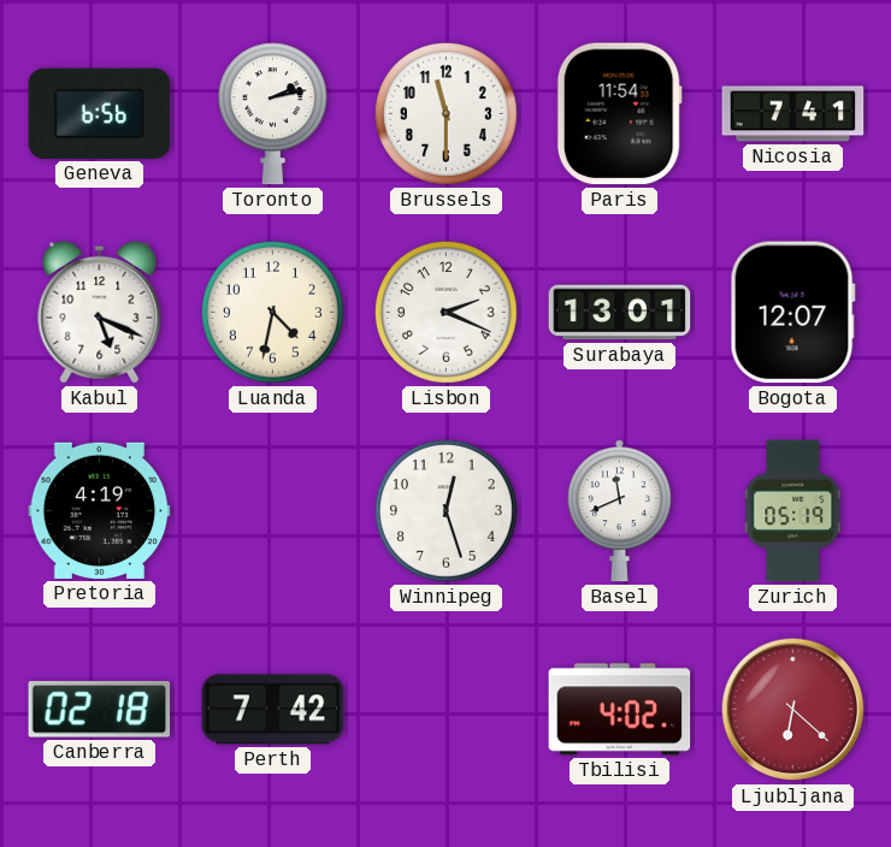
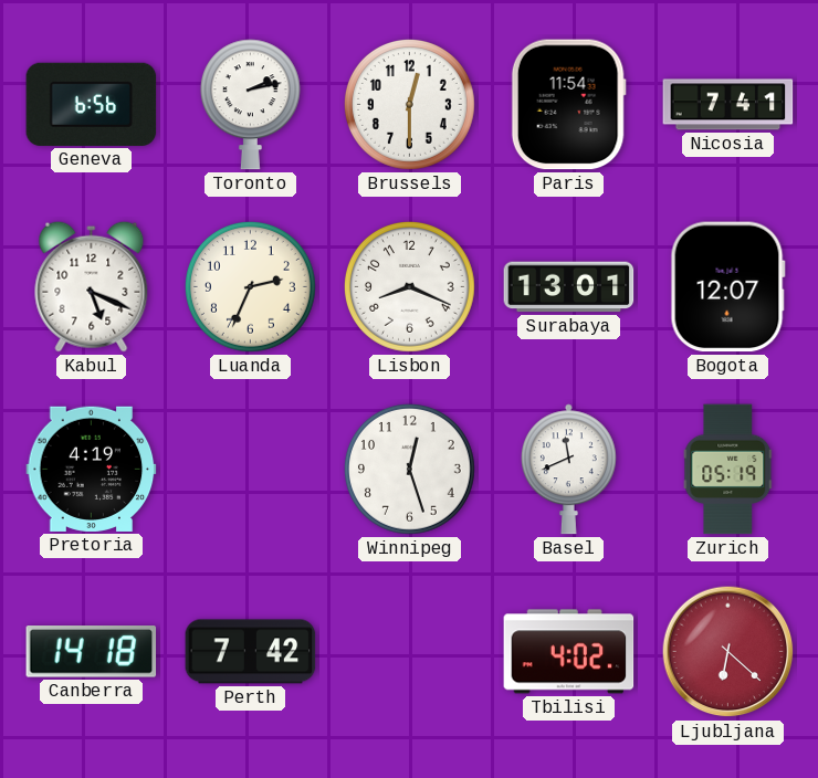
Brussels: 11:30 -> 12:30 (409, 104)
Luanda: 4:32 -> 2:34 (250, 286)
Lisbon: 2:19 -> 8:19 (409, 286)
Canberra: 02:18 -> 14:18 (92, 652)
